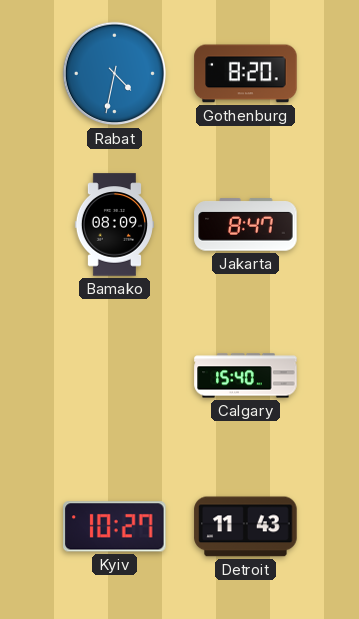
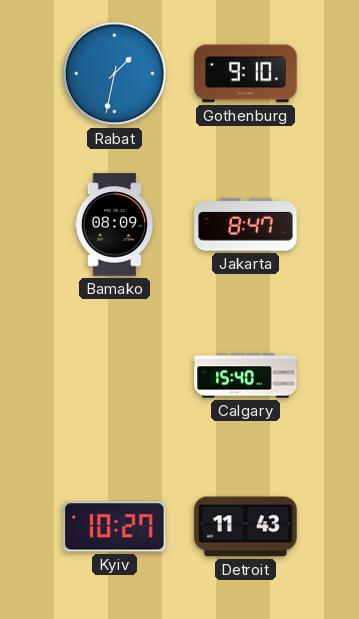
Rabat: 4:32 -> 1:32 (115, 74)
Gothenburg: 8:20 -> 9:10 (246, 74)
